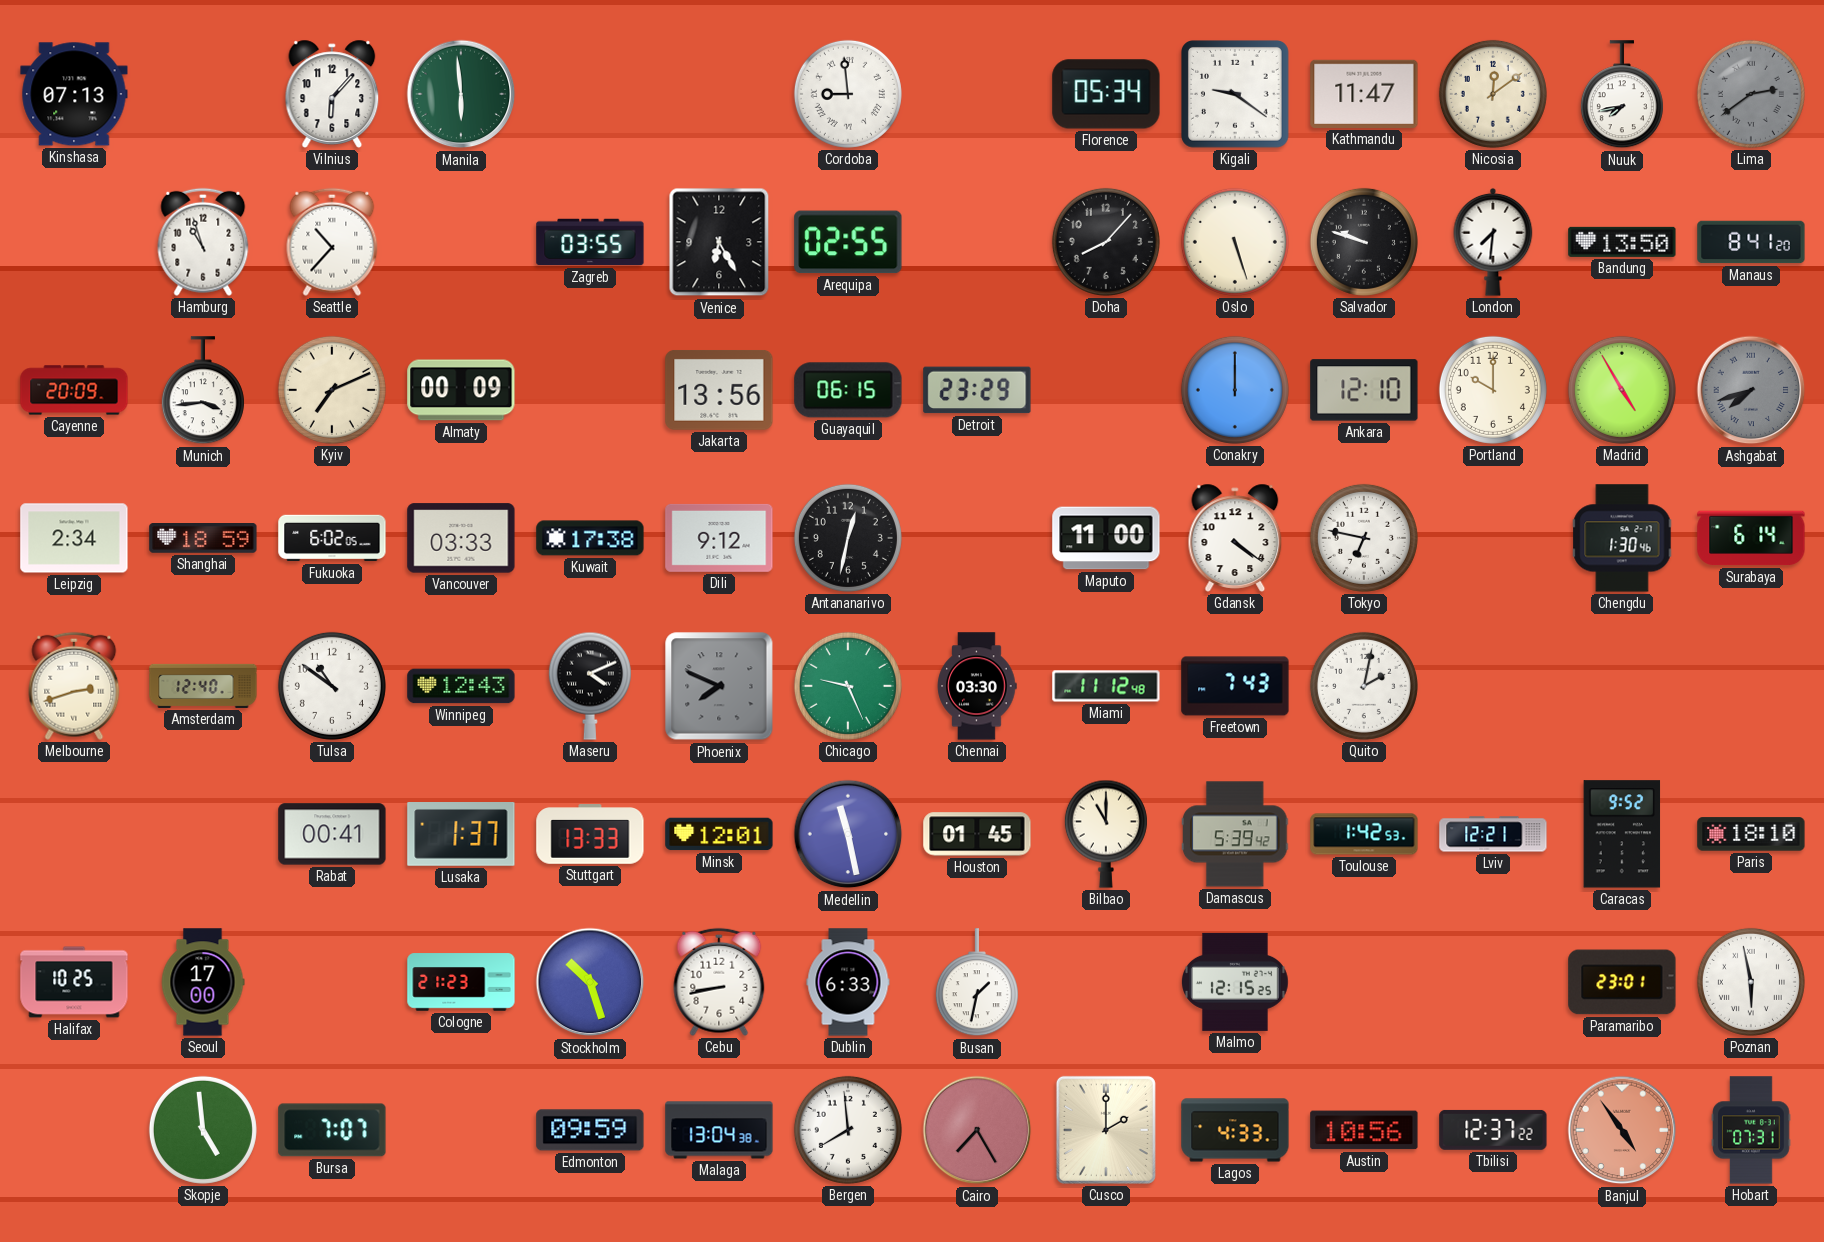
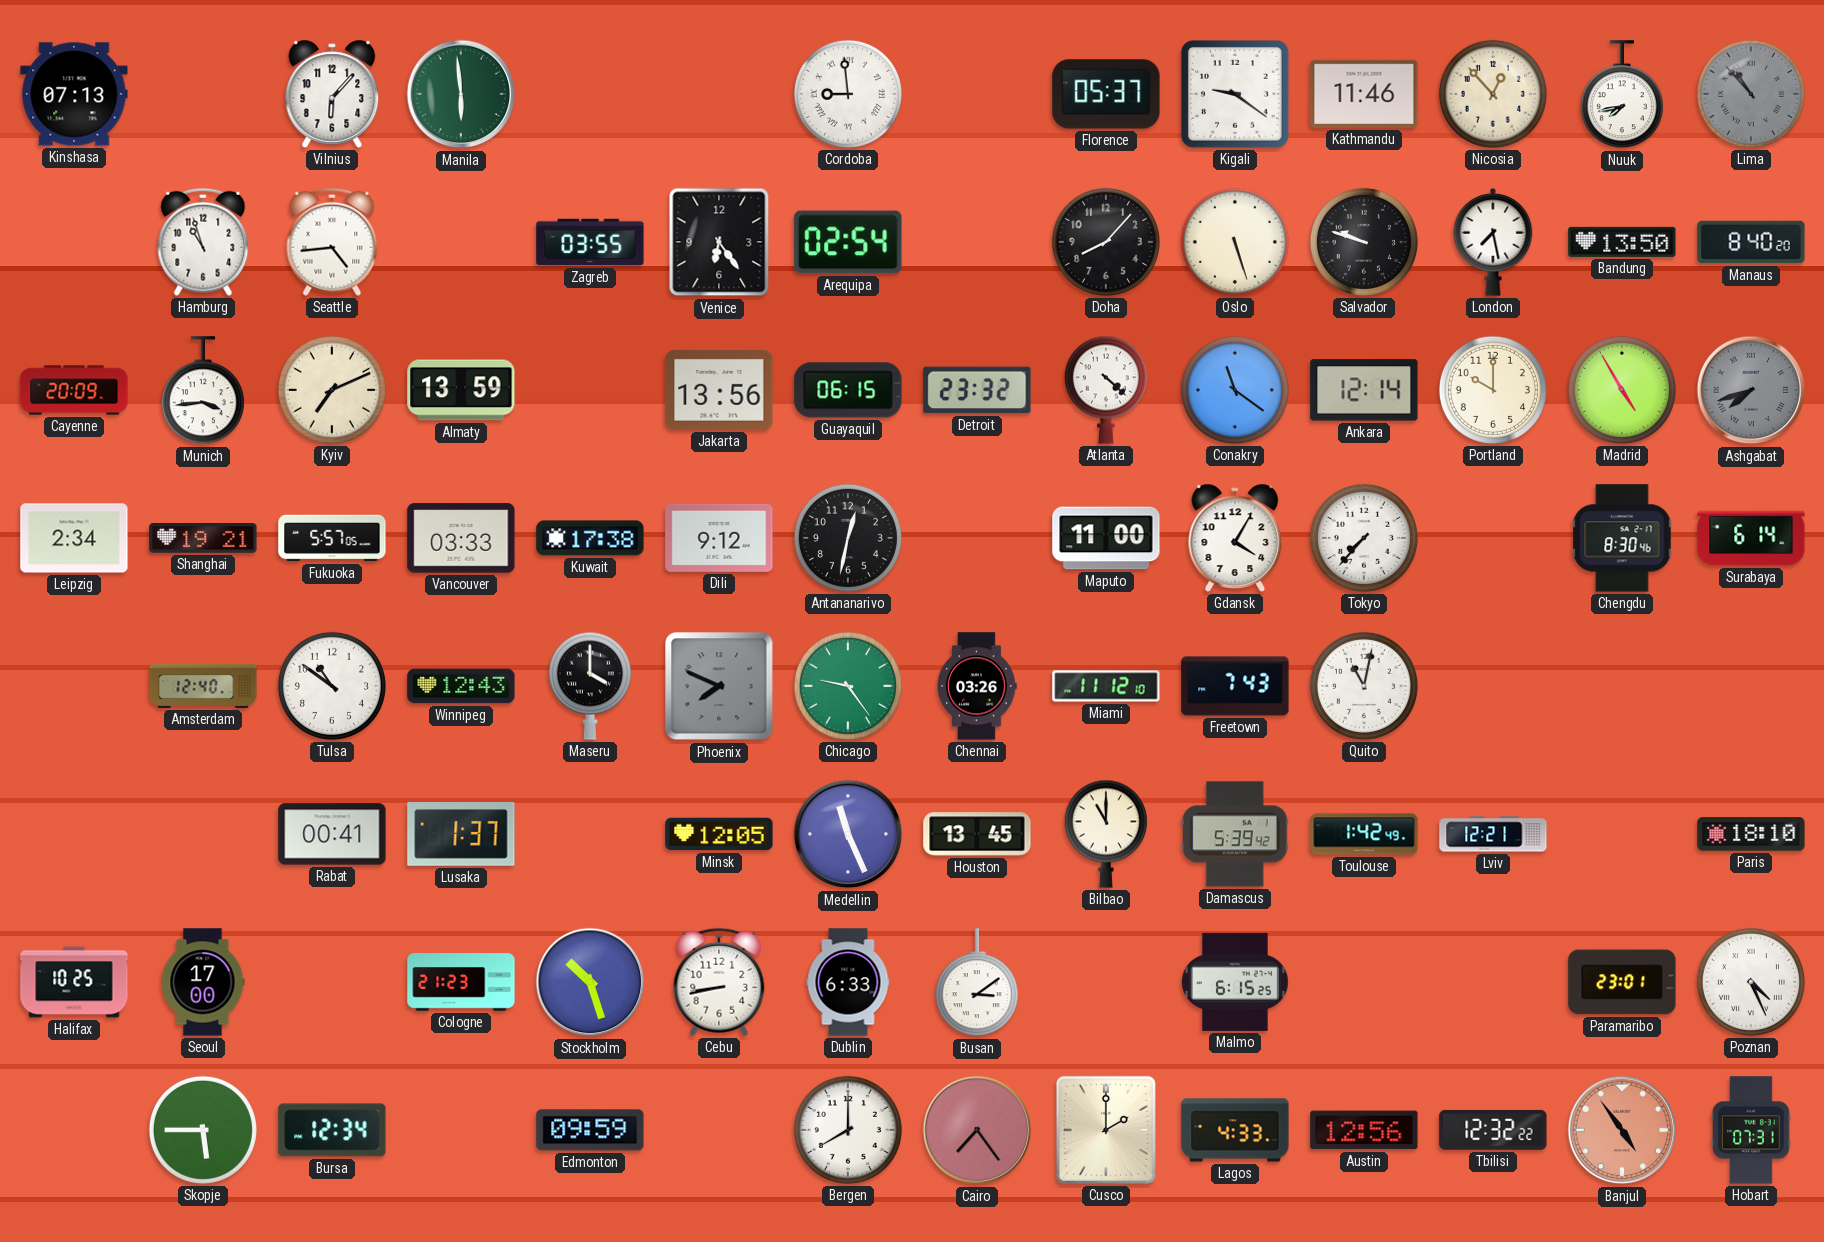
Florence: 05:34 -> 05:37 (1106, 94)
Kathmandu: 11:47 -> 11:46 (1364, 94)
Nicosia: 12:09 -> 12:53 (1493, 94)
Lima: 2:39 -> 10:53 (1751, 94)
Seattle: 10:37 -> 4:44 (332, 242)
Venice: 6:25 -> 6:24 (719, 242)
Arequipa: 02:55 -> 02:54 (848, 242)
London: 7:31 -> 7:28 (1493, 242)
Manaus: 8:41 -> 8:40 (1751, 242)
Almaty: 00:09 -> 13:59 (461, 390)
Detroit: 23:29 -> 23:32 (977, 390)
Atlanta: none -> 4:22 (1106, 390)
Conakry: 12:00 -> 11:21 (1235, 390)
Ankara: 12:10 -> 12:14 (1364, 390)
Shanghai: 18:59 -> 19:21 (203, 539)
Fukuoka: 6:02 -> 5:57 (332, 538)
Gdansk: 4:21 -> 4:05 (1235, 538)
Tokyo: 6:47 -> 7:37 (1364, 538)
Chengdu: 1:30 -> 8:30 (1622, 538)
Melbourne: 2:42 -> none (74, 686)
Maseru: 4:11 -> 4:00 (590, 686)
Chicago: 9:26 -> 9:24 (848, 686)
Chennai: 03:30 -> 03:26 (977, 686)
Miami: 11:12:48 -> 11:12:10 (1106, 686)
Quito: 2:02 -> 11:02 (1364, 686)
Stuttgart: 13:33 -> none (590, 834)
Minsk: 12:01 -> 12:05 (719, 834)
Medellin: 11:28 -> 11:26 (848, 834)
Houston: 01:45 -> 13:45 (977, 834)
Toulouse: 1:42:53 -> 1:42:49 (1364, 834)
Caracas: 9:52 -> none (1622, 834)
Busan: 1:32 -> 3:09 (977, 983)
Malmo: 12:15 -> 6:15 (1236, 982)
Poznan: 5:58 -> 4:26 (1751, 982)
Skopje: 4:59 -> 5:45 (203, 1130)
Bursa: 7:07 -> 12:34 (332, 1130)
Malaga: 13:04 -> none (719, 1130)
Bergen: 7:59 -> 8:00 (848, 1130)
Cairo: 7:25 -> 7:24 (977, 1130)
Austin: 10:56 -> 12:56 (1364, 1130)
Tbilisi: 12:37 -> 12:32 (1493, 1130)
